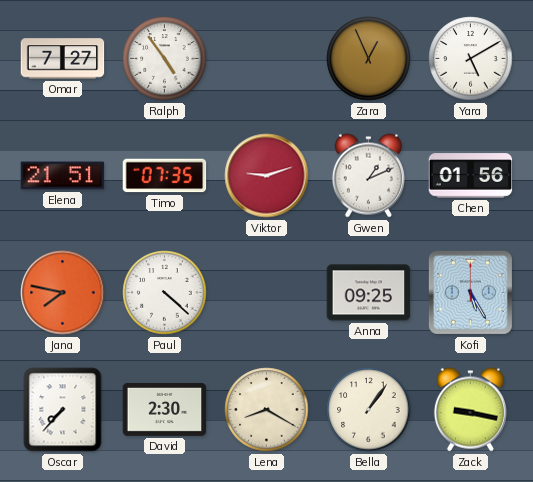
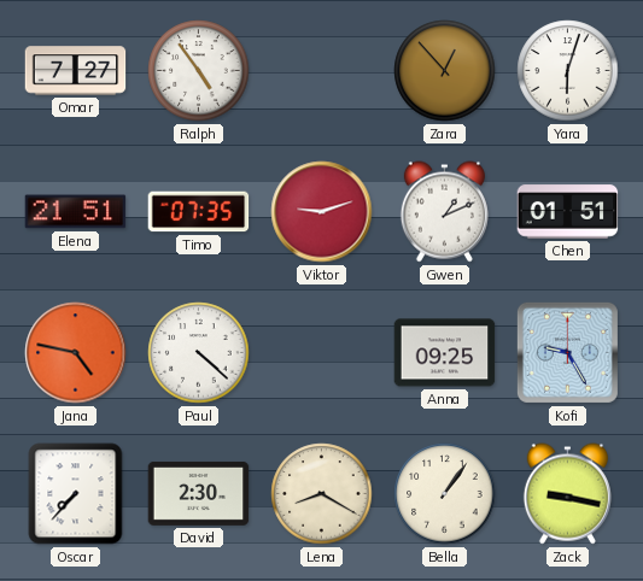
Zara: 12:56 -> 12:53 (445, 71)
Yara: 5:10 -> 6:03 (568, 71)
Chen: 01:56 -> 01:51 (568, 212)
Jana: 7:47 -> 4:47 (76, 353)
Kofi: 5:25 -> 9:25 (567, 352)
